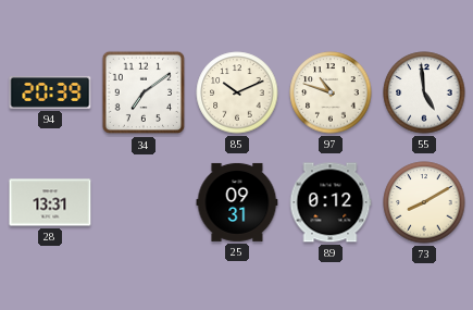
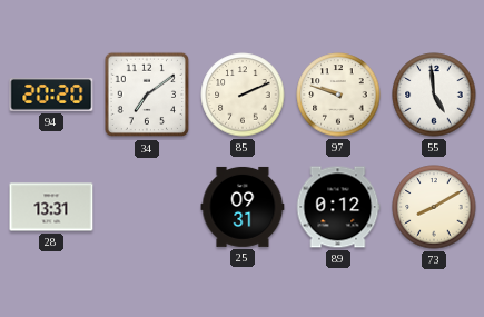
94: 20:39 -> 20:20 (51, 95)
85: 10:11 -> 2:11 (243, 95)
97: 10:48 -> 9:48 (338, 95)
